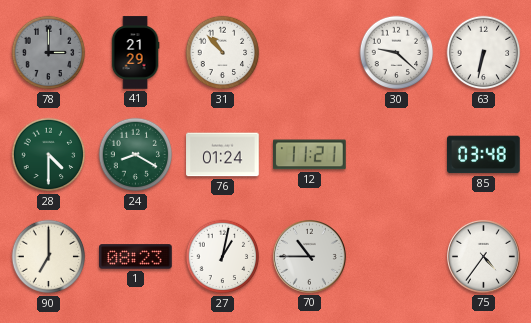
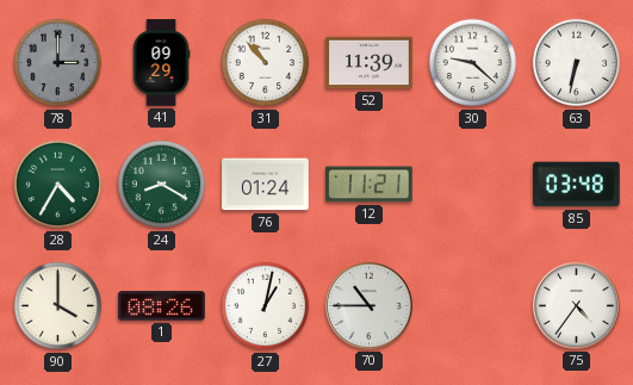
41: 21:29 -> 09:29 (161, 63)
52: none -> 11:39 (370, 63)
28: 4:30 -> 4:35 (58, 185)
90: 7:00 -> 4:00 (58, 306)
1: 08:23 -> 08:26 (162, 306)
